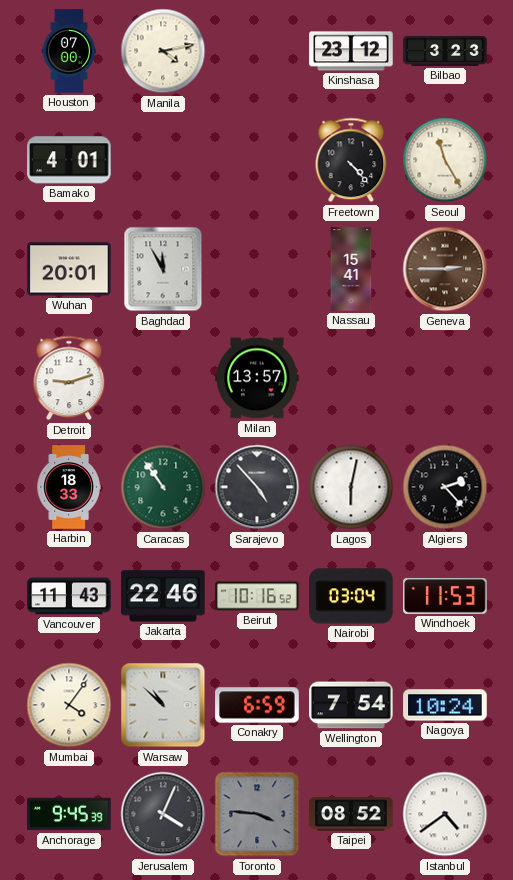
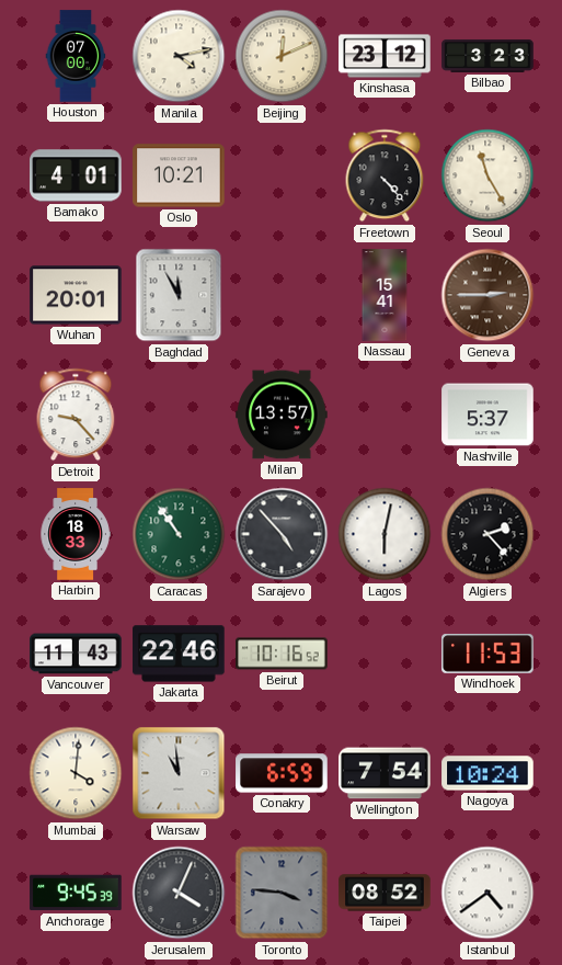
Beijing: none -> 12:11 (282, 56)
Oslo: none -> 10:21 (179, 175)
Detroit: 9:12 -> 9:23 (76, 415)
Nashville: none -> 5:37 (488, 415)
Nairobi: 03:04 -> none (351, 596)
Mumbai: 4:06 -> 4:01 (76, 773)
Warsaw: 10:52 -> 10:59 (179, 773)
